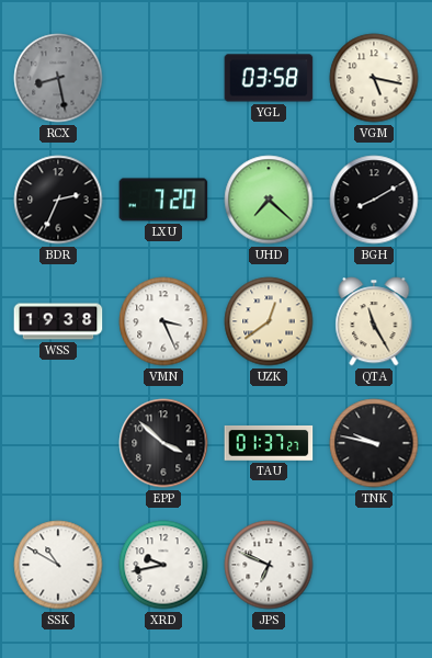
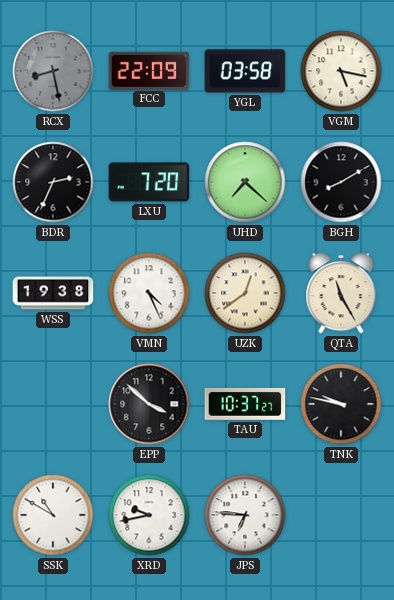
FCC: none -> 22:09 (149, 70)
VMN: 3:26 -> 4:26 (149, 293)
TAU: 01:37 -> 10:37 (245, 404)
JPS: 6:49 -> 6:46 (245, 515)
